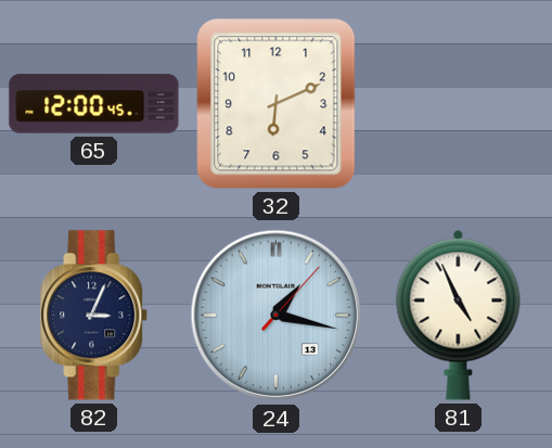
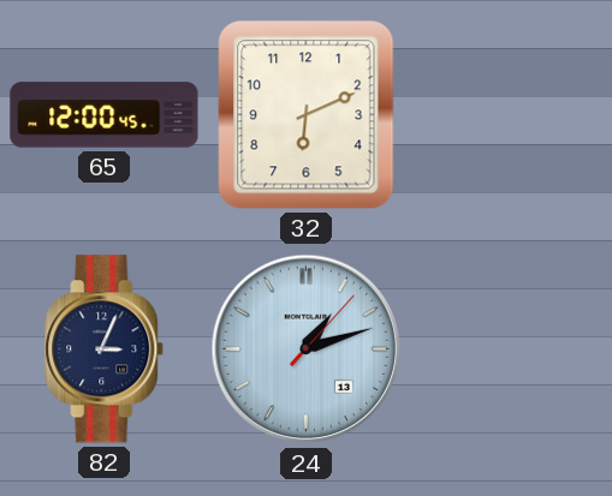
24: 1:17 -> 1:12 (307, 349)
81: 4:56 -> none (459, 315)
